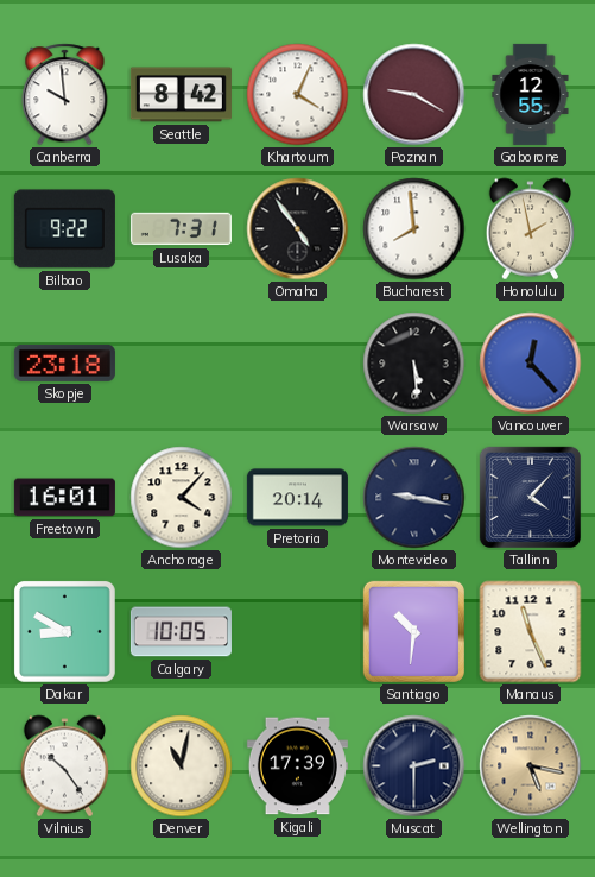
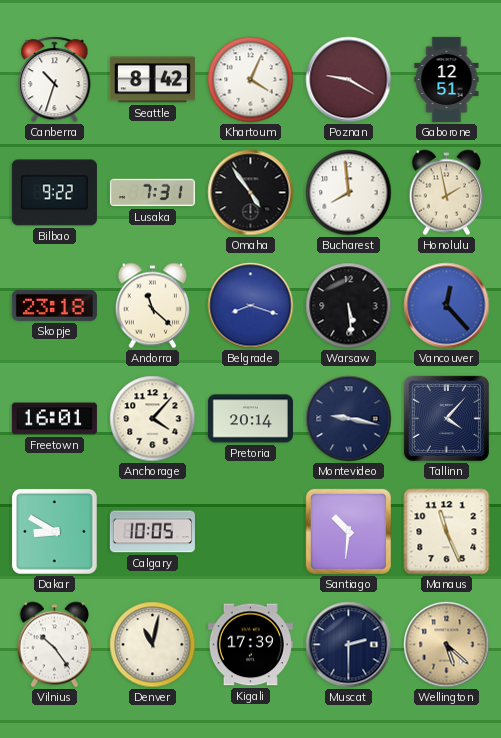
Canberra: 9:59 -> 10:33 (55, 80)
Gaborone: 12:55 -> 12:51 (447, 79)
Andorra: none -> 11:22 (153, 306)
Belgrade: none -> 8:18 (251, 306)
Wellington: 5:17 -> 5:22 (447, 645)
